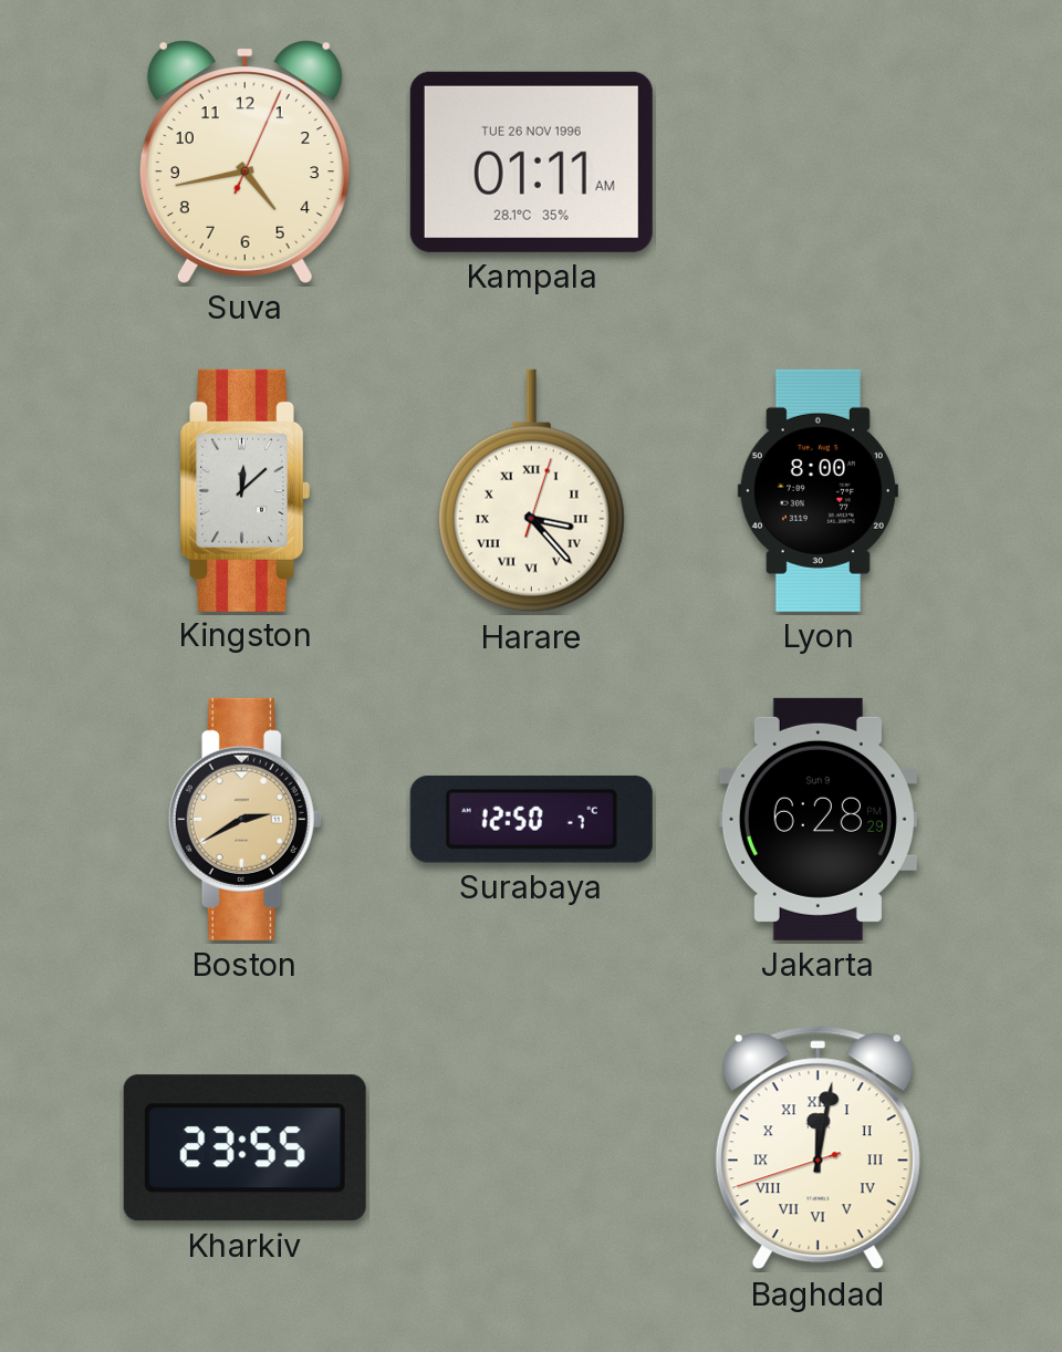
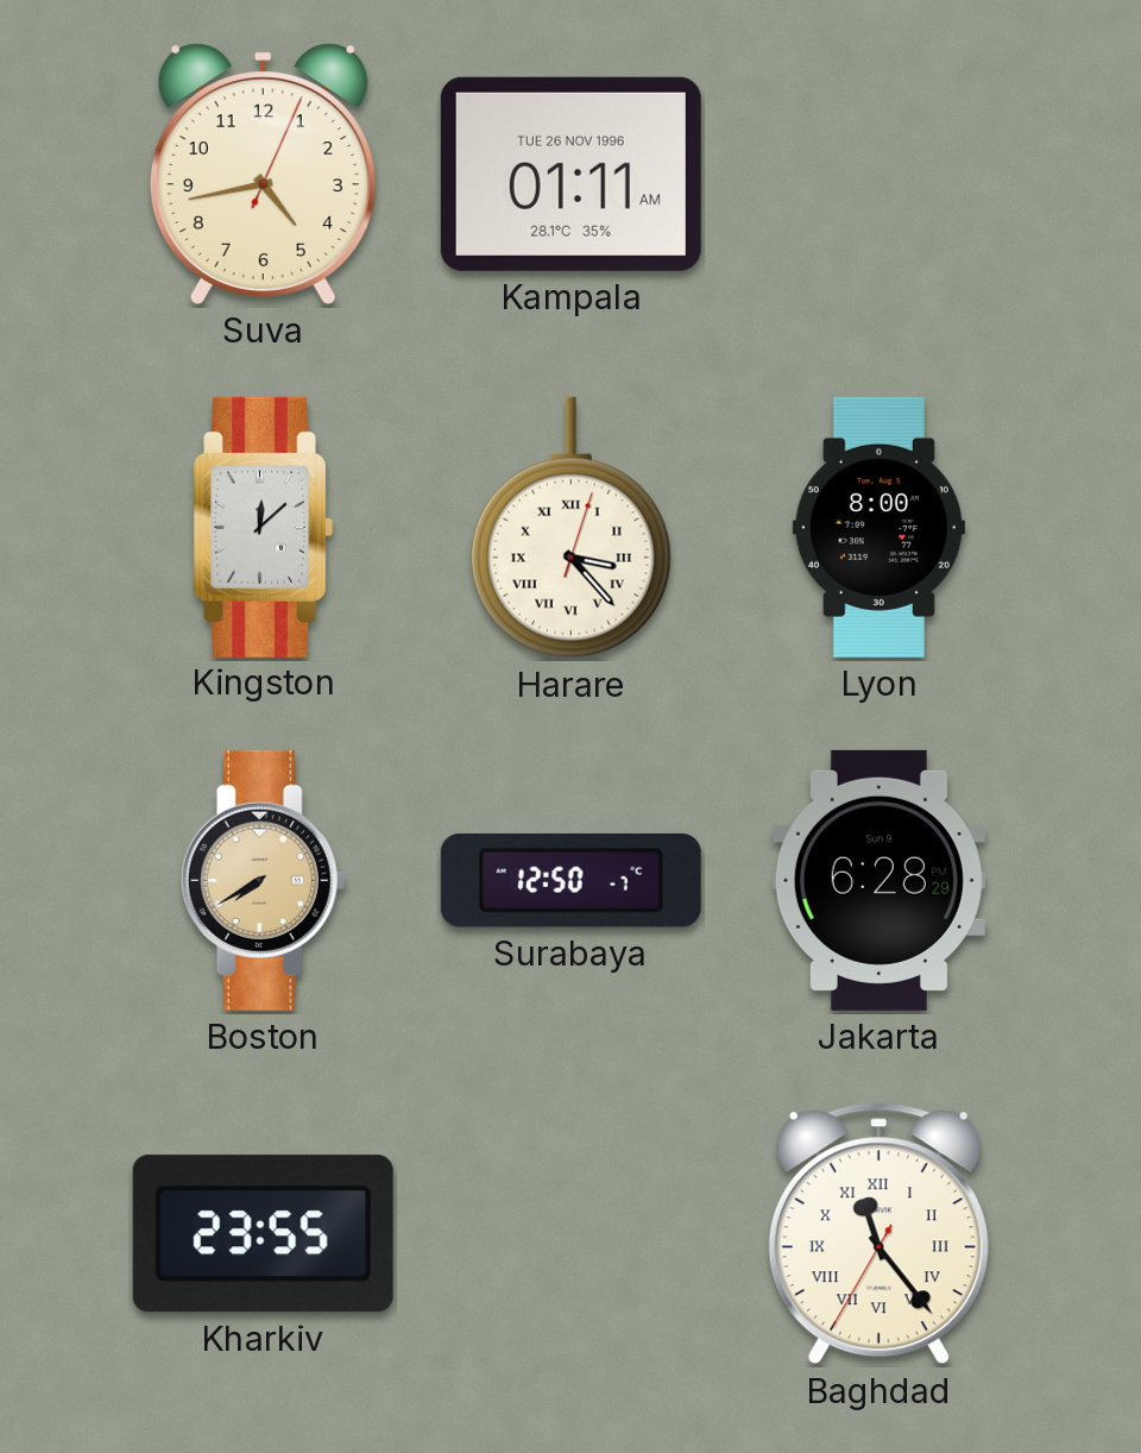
Boston: 2:40 -> 7:40 (263, 880)
Baghdad: 12:01 -> 11:23 (878, 1234)
